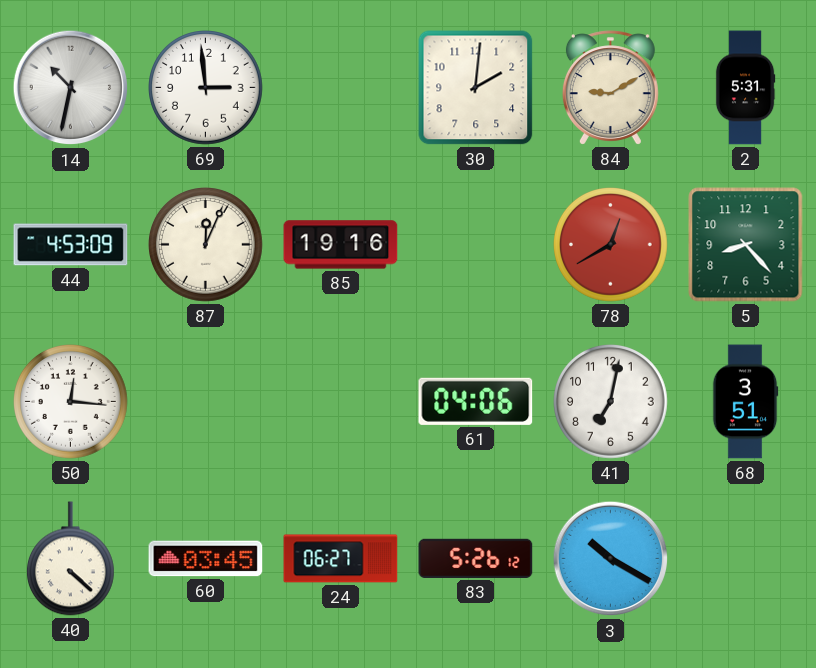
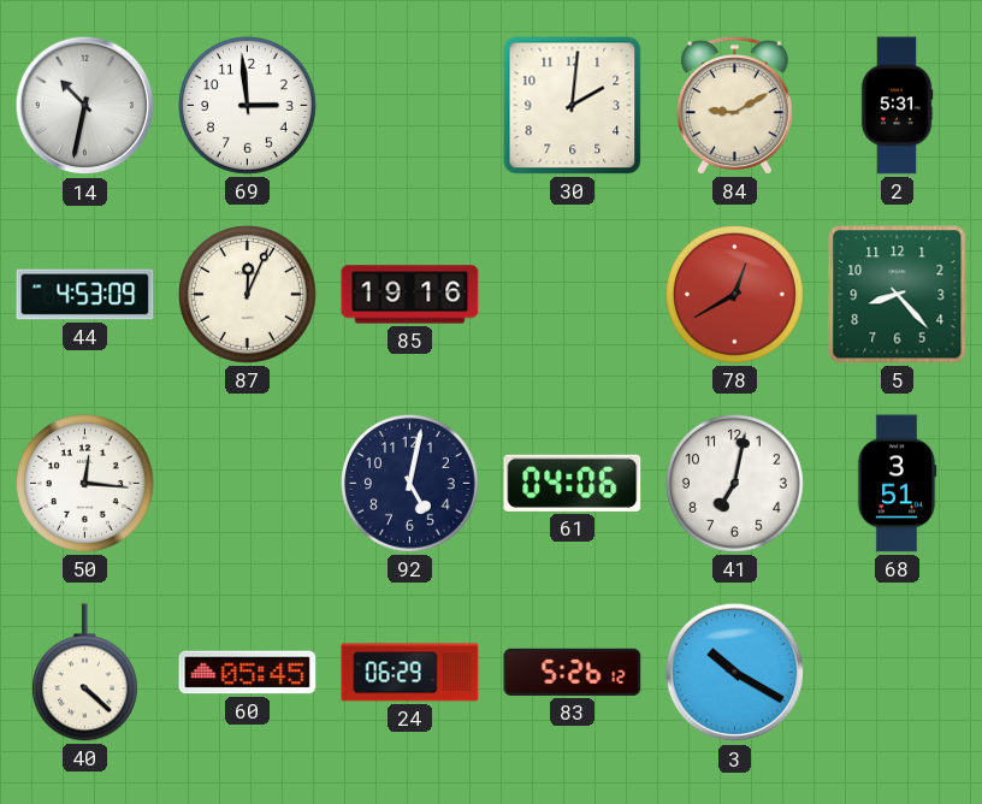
92: none -> 5:02 (410, 484)
60: 03:45 -> 05:45 (248, 673)
24: 06:27 -> 06:29 (410, 673)
